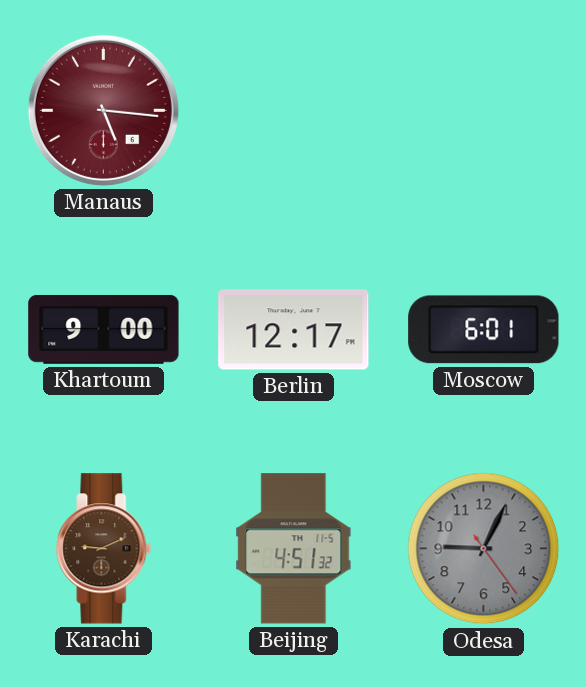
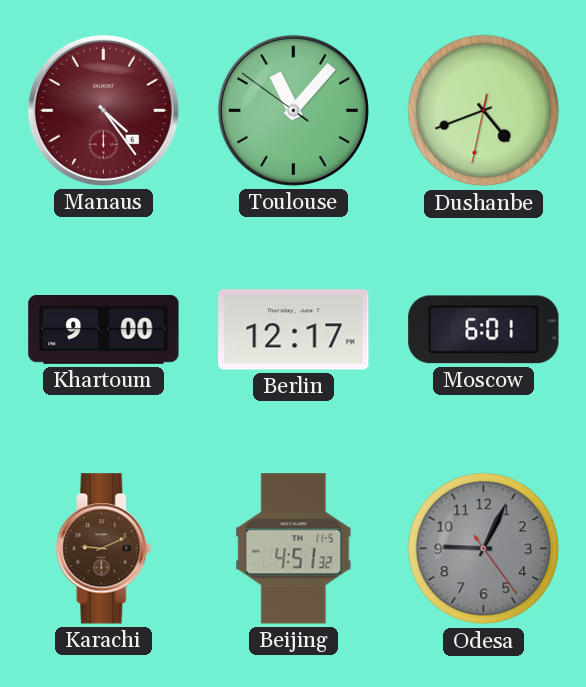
Manaus: 5:16 -> 4:24 (103, 110)
Toulouse: none -> 11:06 (293, 110)
Dushanbe: none -> 4:41 (484, 111)
